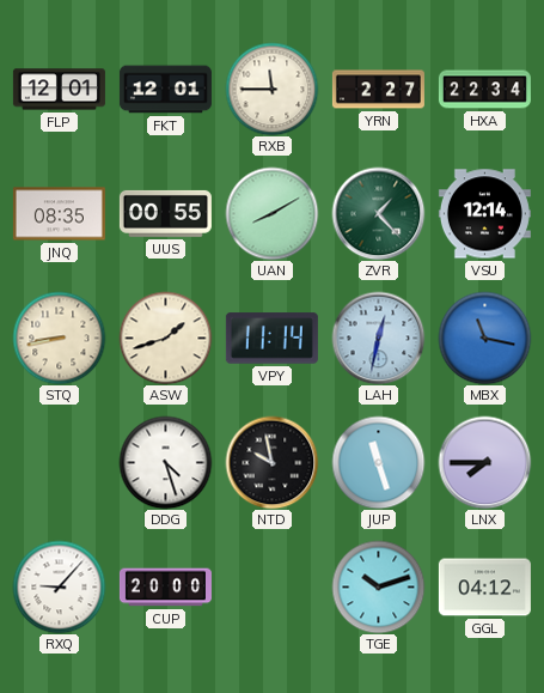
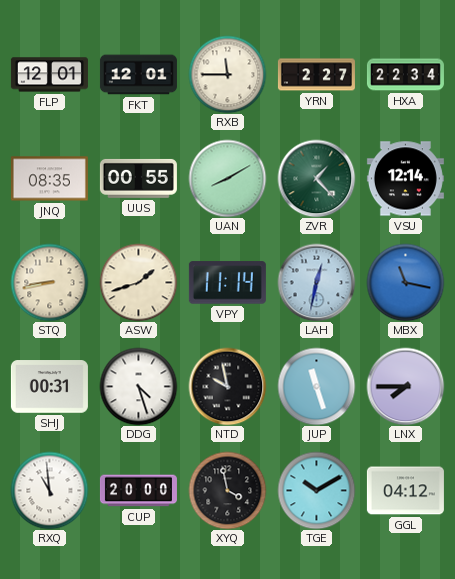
SHJ: none -> 00:31 (49, 387)
RXQ: 9:07 -> 10:59 (49, 490)
XYQ: none -> 3:58 (227, 490)
TGE: 10:12 -> 10:10 (316, 490)
